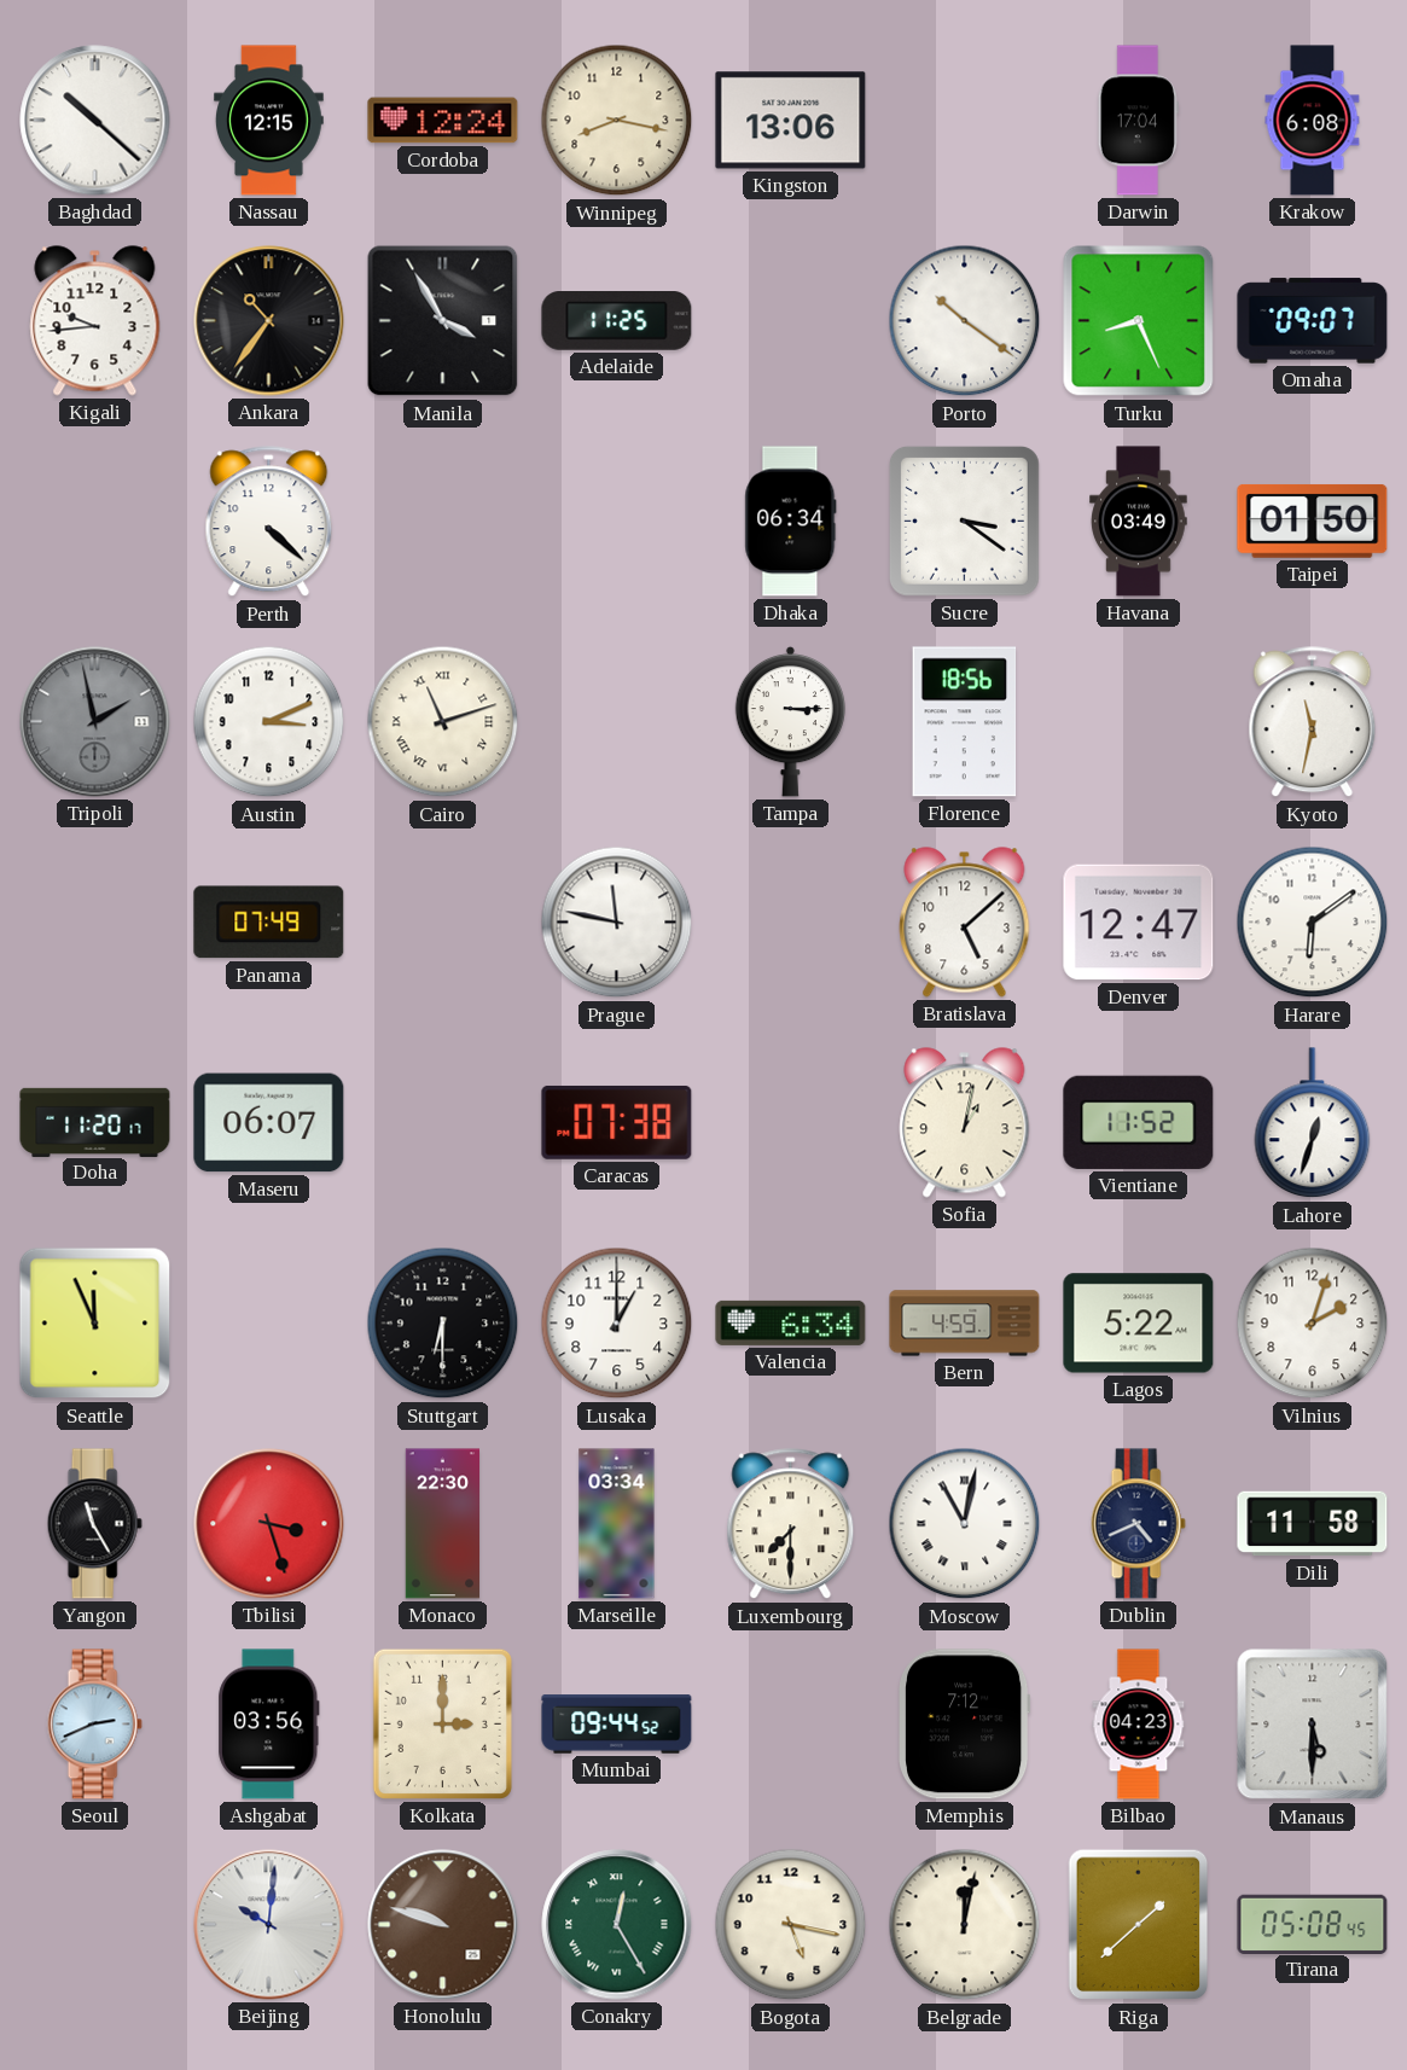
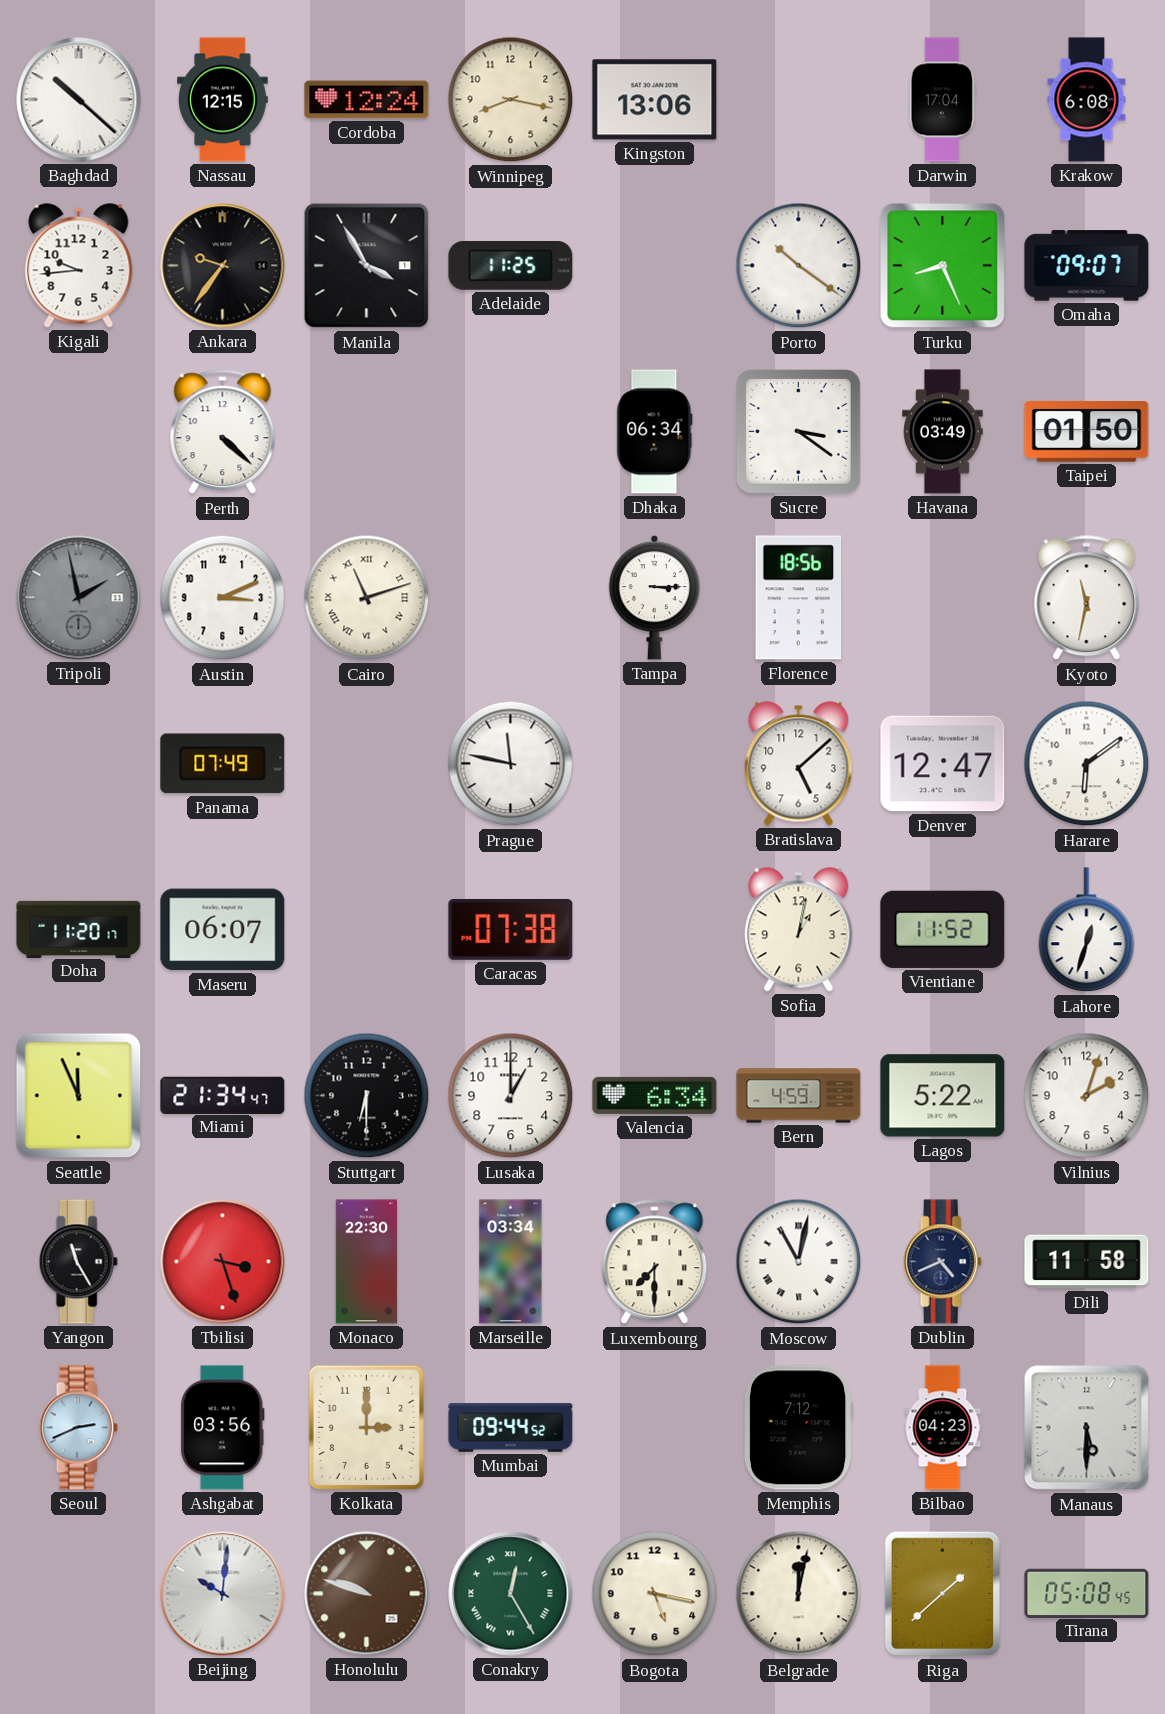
Ankara: 10:36 -> 9:36 (223, 266)
Miami: none -> 21:34 (223, 1095)
